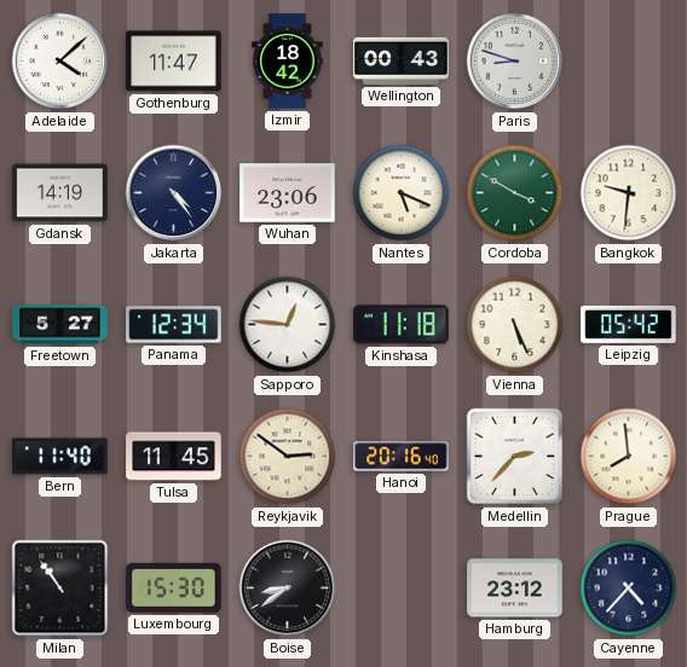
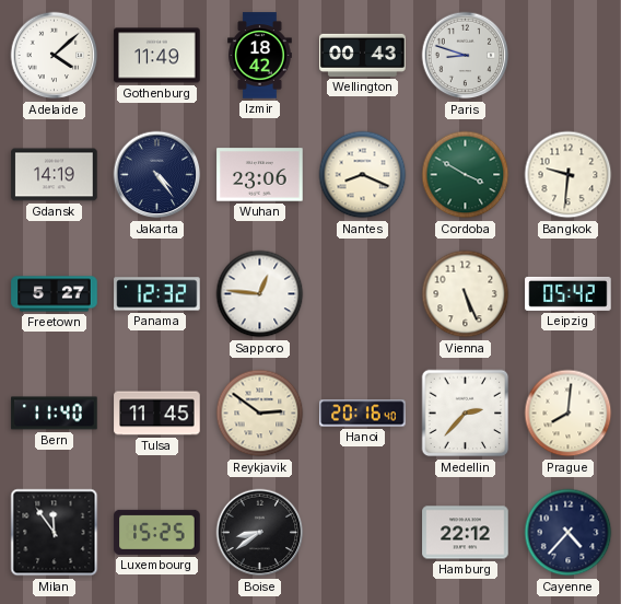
Gothenburg: 11:47 -> 11:49 (157, 56)
Nantes: 5:19 -> 8:19 (363, 175)
Panama: 12:34 -> 12:32 (157, 294)
Kinshasa: 11:18 -> none (402, 325)
Prague: 7:59 -> 8:01 (569, 414)
Milan: 10:54 -> 11:54 (55, 533)
Luxembourg: 15:30 -> 15:25 (157, 532)
Hamburg: 23:12 -> 22:12 (466, 533)
